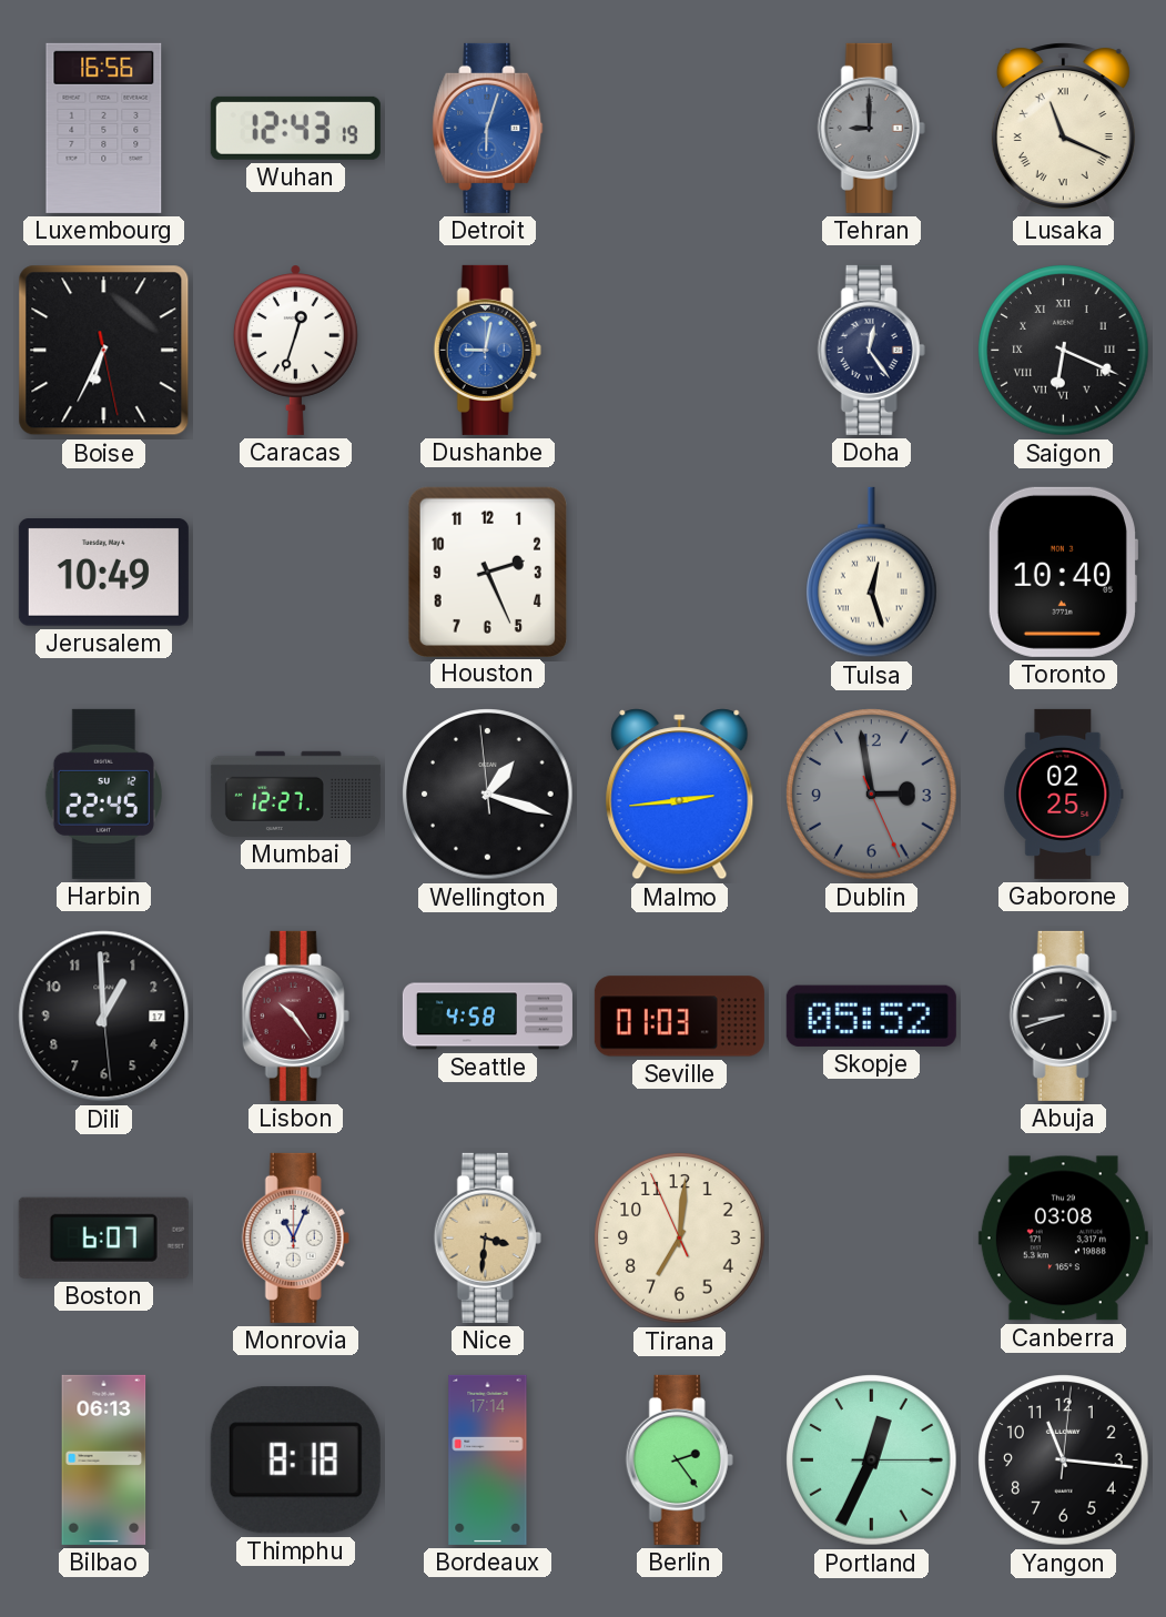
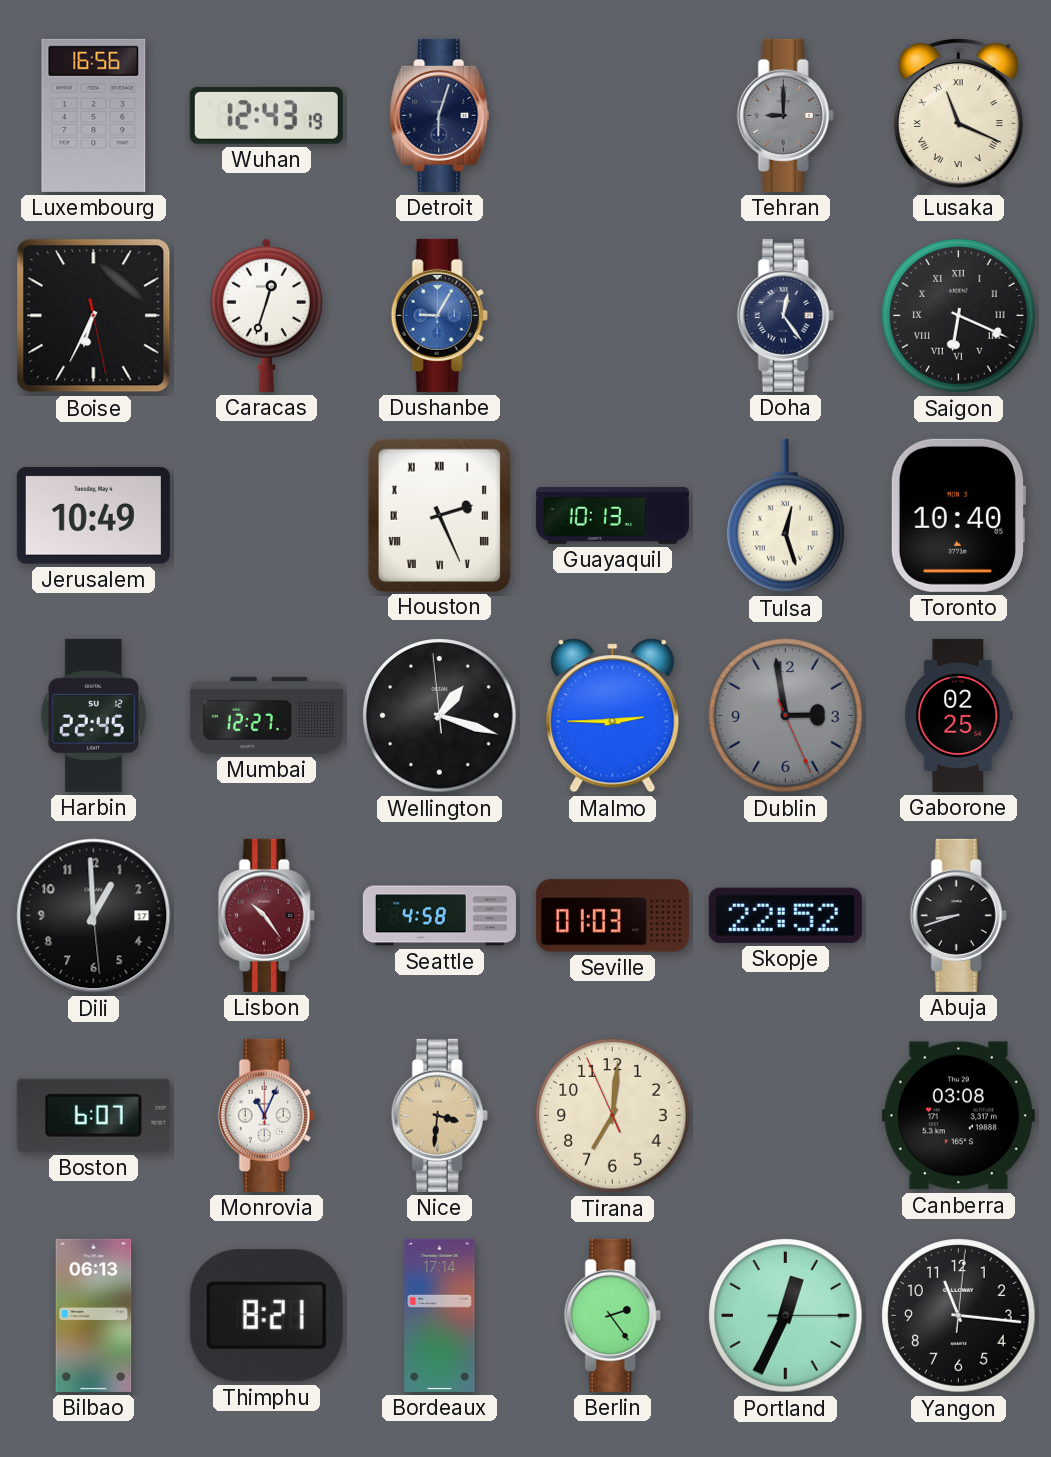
Detroit dial: blue -> navy (440, 115)
Dushanbe: 9:02 -> 9:05 (439, 315)
Houston numerals: Arabic -> Roman (439, 515)
Guayaquil: none -> 10:13 (612, 515)
Malmo: 2:44 -> 2:45 (613, 716)
Skopje: 05:52 -> 22:52 (785, 915)
Thimphu: 8:18 -> 8:21 (266, 1316)
